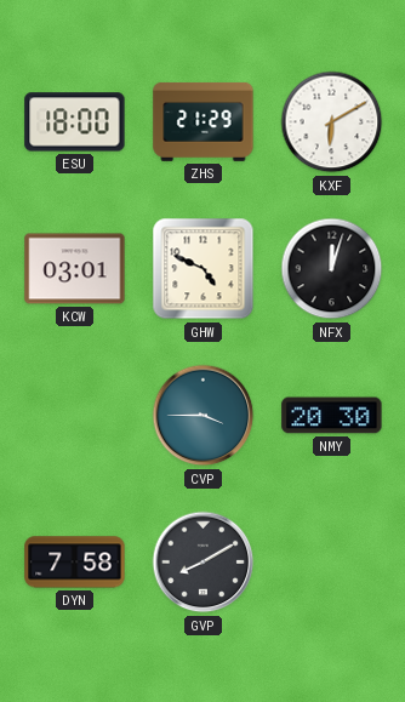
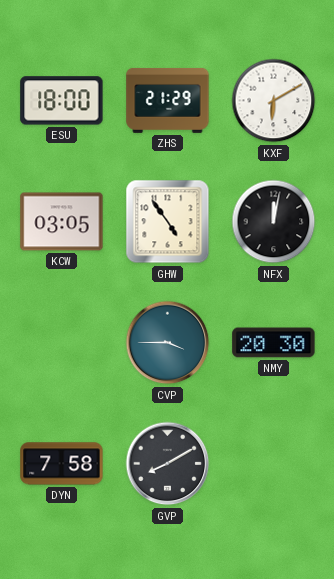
KCW: 03:01 -> 03:05 (62, 222)
GHW: 4:49 -> 4:54 (168, 222)
NFX: 12:03 -> 12:02 (274, 222)
